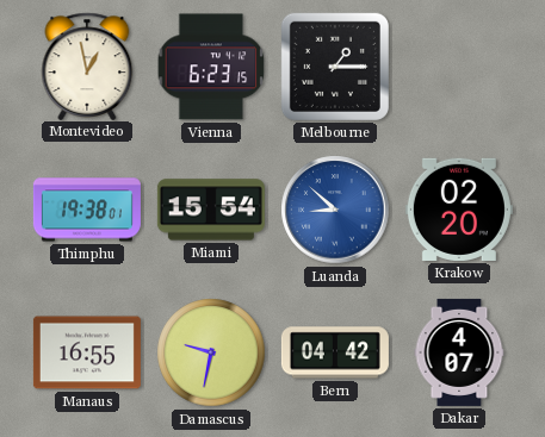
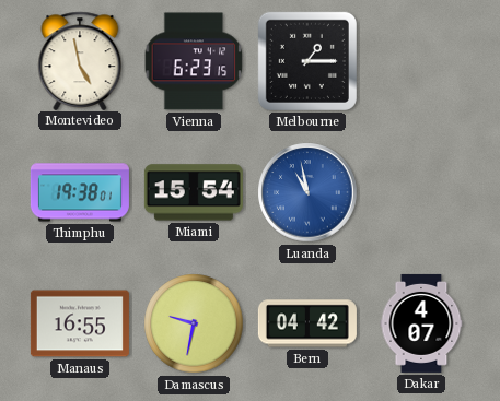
Montevideo: 12:58 -> 4:58 (80, 60)
Luanda: 8:52 -> 10:58 (307, 192)
Krakow: 02:20 -> none (459, 210)
